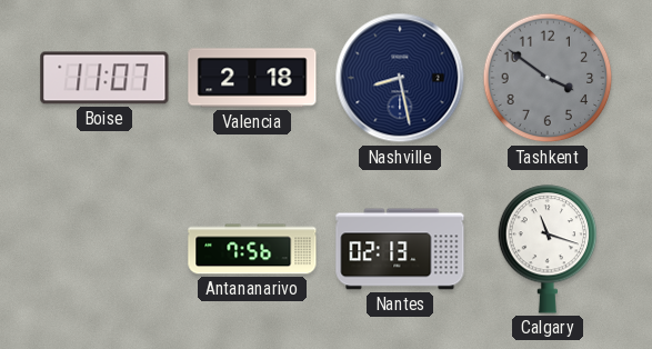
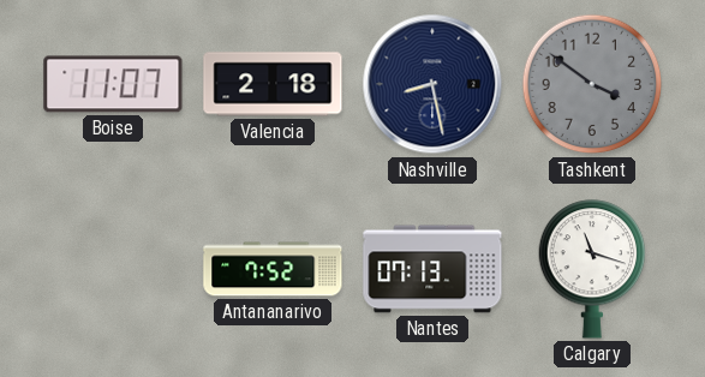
Antananarivo: 7:56 -> 7:52 (273, 269)
Nantes: 02:13 -> 07:13 (432, 269)
